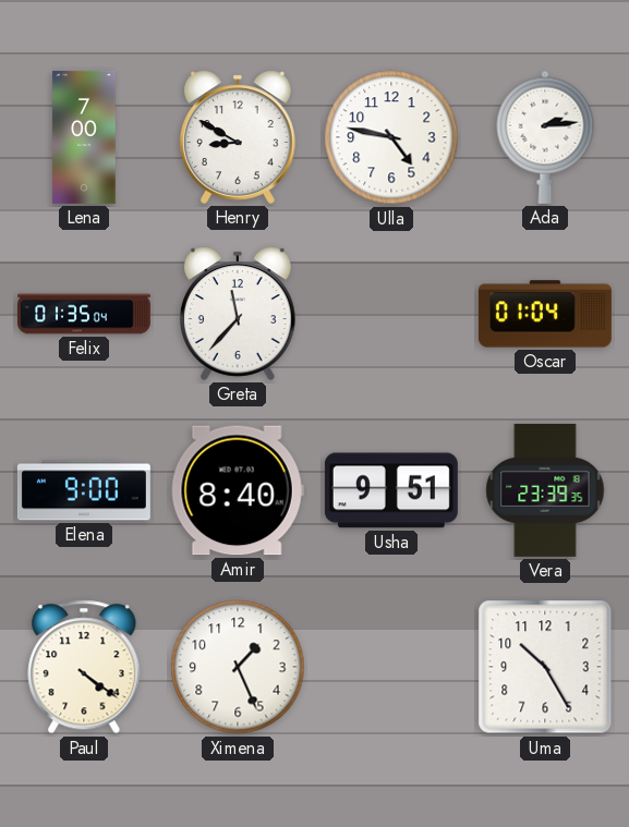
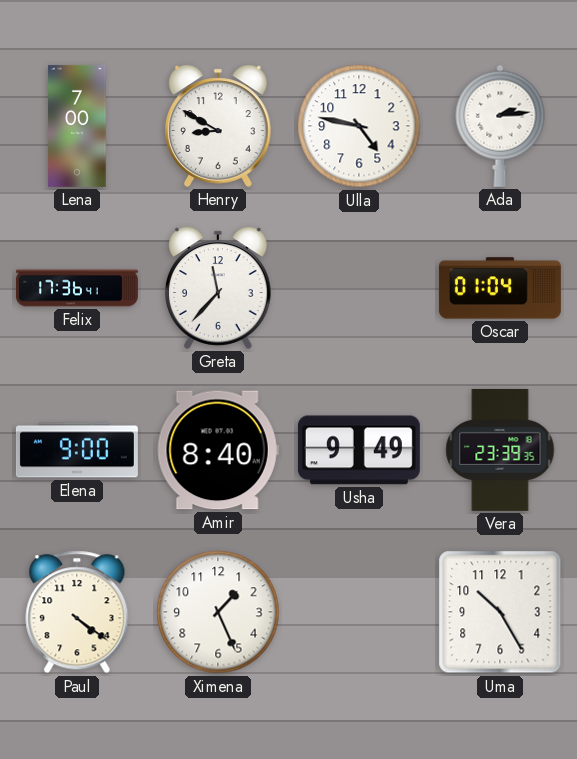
Felix: 01:35 -> 17:36 (77, 288)
Usha: 9:51 -> 9:49 (359, 450)
